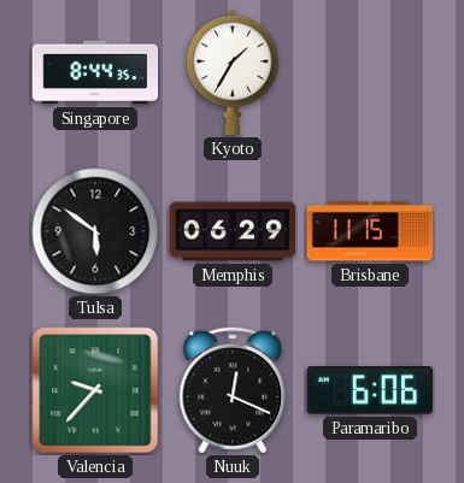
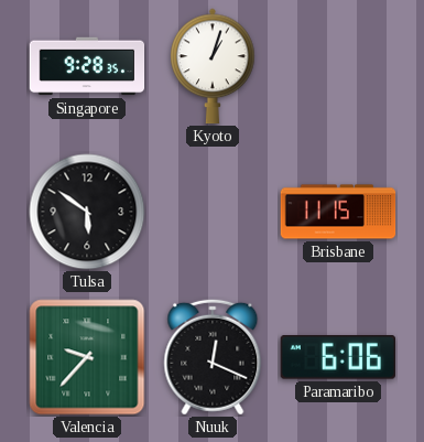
Singapore: 8:44 -> 9:28 (87, 66)
Kyoto: 1:35 -> 1:03 (213, 66)
Memphis: 06:29 -> none (233, 231)
